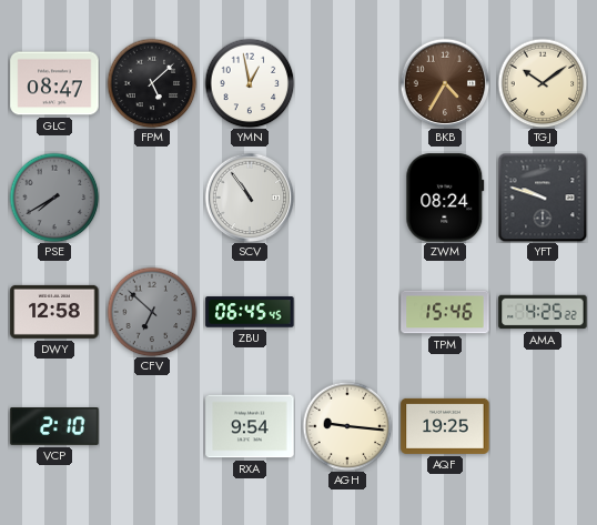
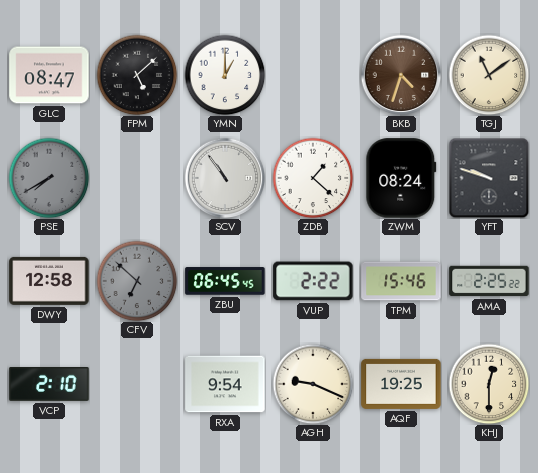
YMN: 12:58 -> 1:00 (225, 75)
BKB: 4:35 -> 4:33 (401, 75)
TGJ: 10:09 -> 11:09 (489, 75)
ZDB: none -> 1:22 (313, 178)
VUP: none -> 2:22 (313, 281)
AMA: 4:25 -> 2:25 (489, 281)
AGH: 9:16 -> 9:19 (313, 384)
KHJ: none -> 12:30 (489, 384)
